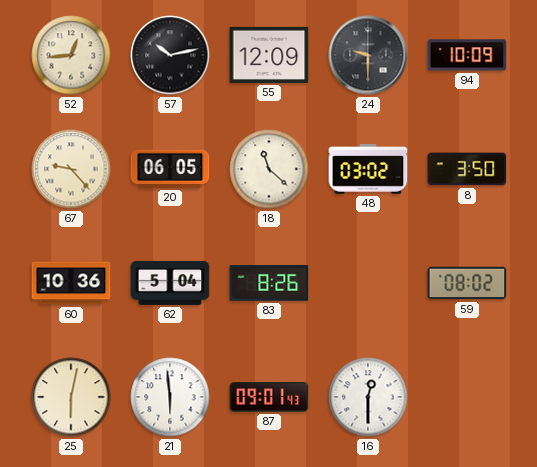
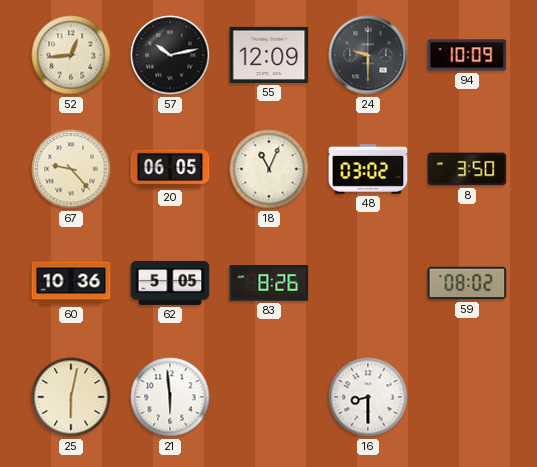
18: 11:22 -> 11:04 (269, 169)
62: 5:04 -> 5:05 (170, 283)
87: 09:01 -> none (269, 397)
16: 12:30 -> 8:30 (368, 397)
